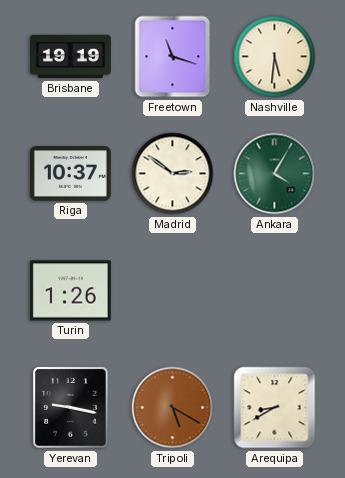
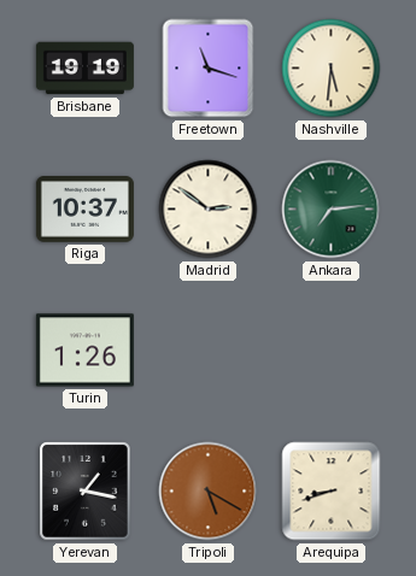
Ankara: 4:05 -> 7:14 (332, 210)
Yerevan: 9:17 -> 1:17 (86, 492)
Arequipa: 8:40 -> 8:42 (332, 492)
